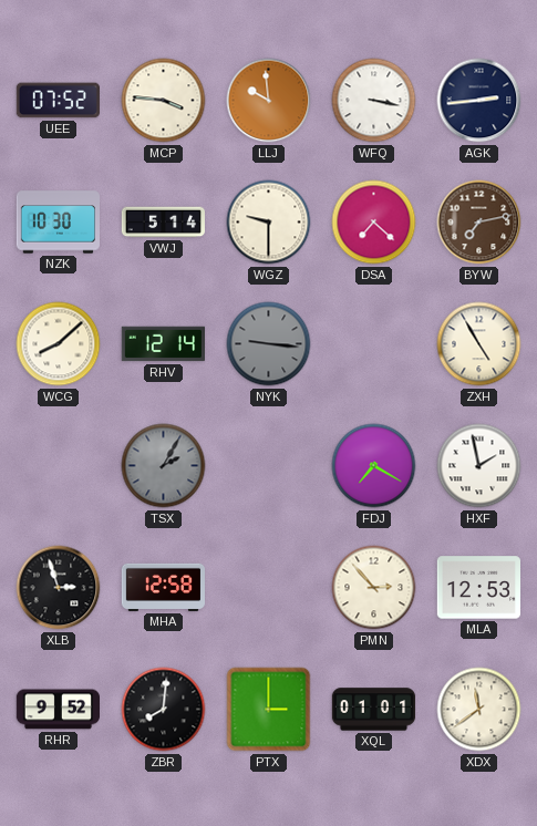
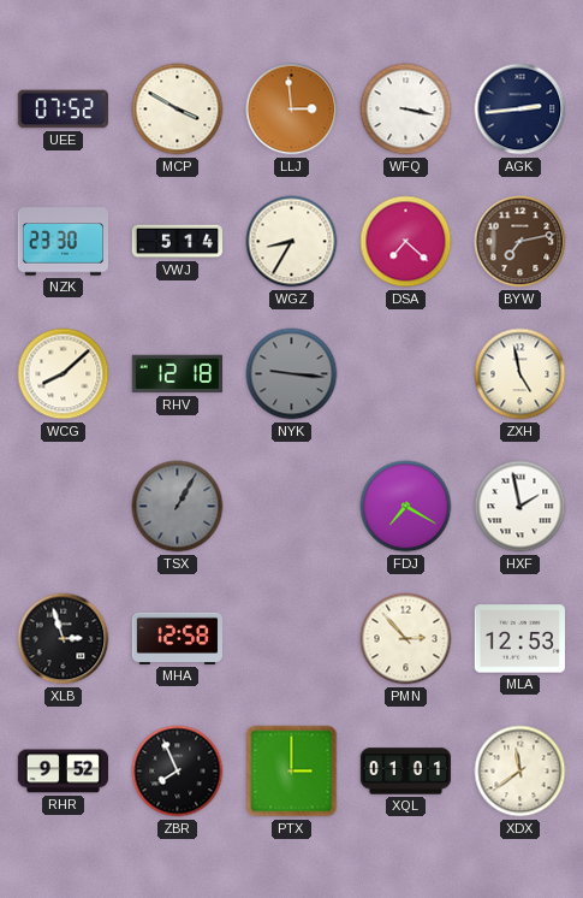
MCP: 3:46 -> 3:50 (178, 110)
LLJ: 9:59 -> 2:59 (292, 110)
NZK: 10:30 -> 23:30 (63, 242)
WGZ: 9:30 -> 8:35 (292, 242)
RHV: 12:14 -> 12:18 (177, 374)
ZXH: 4:55 -> 4:58 (520, 374)
TSX: 2:05 -> 1:05 (178, 507)
ZBR: 8:01 -> 7:56 (178, 772)
